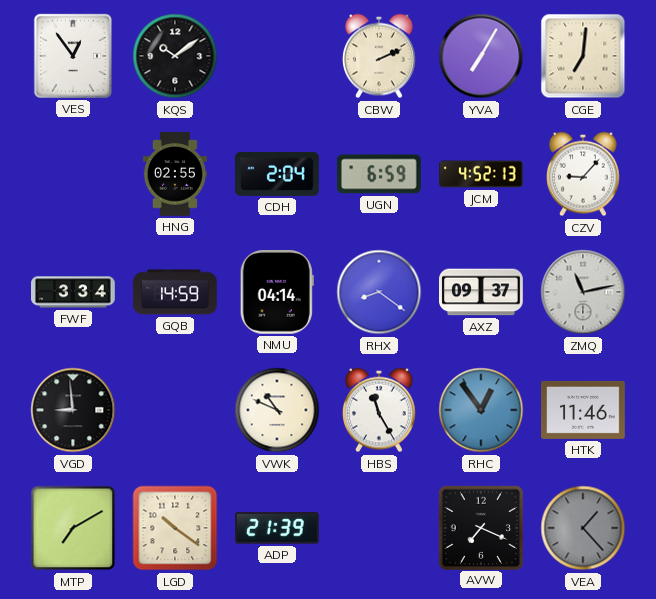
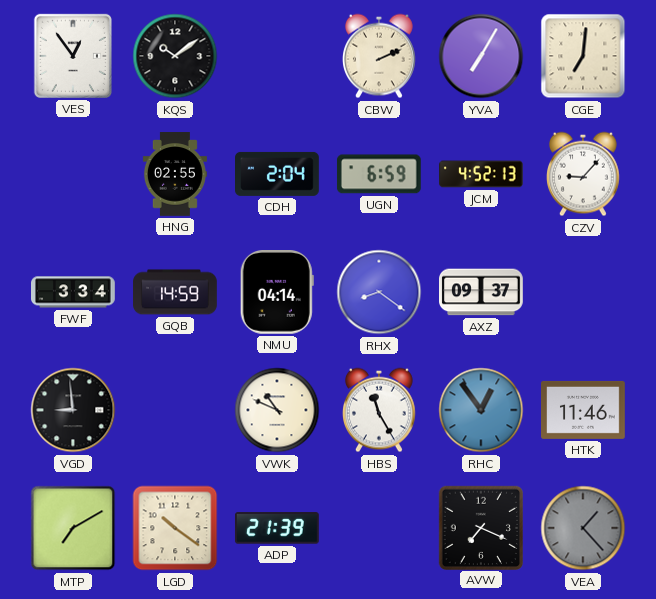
ZMQ: 11:13 -> none (583, 292)
